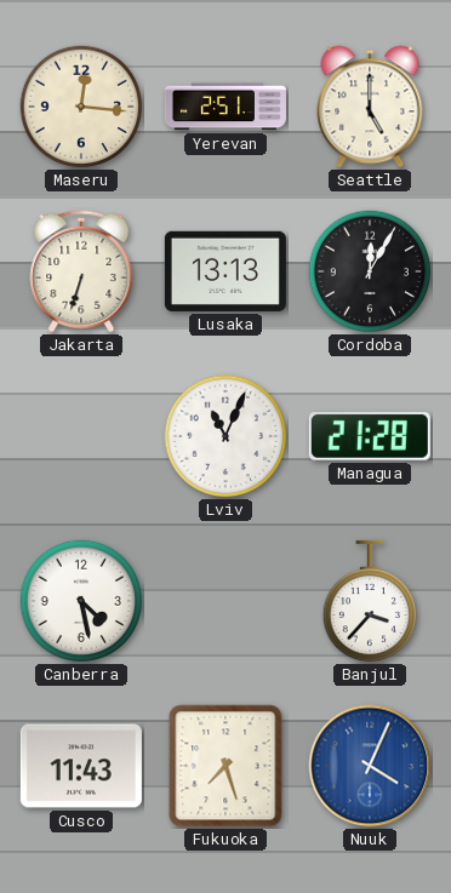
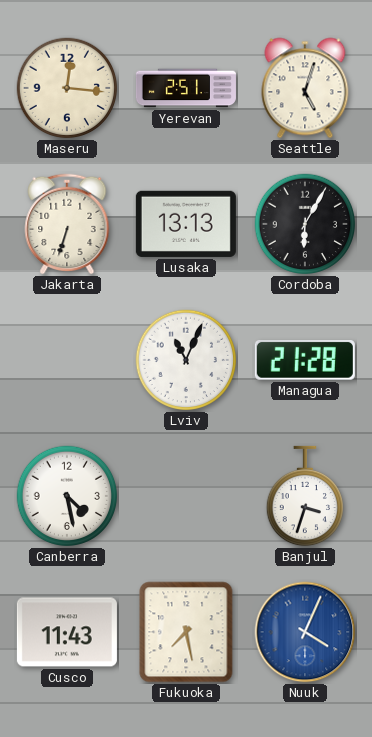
Seattle: 5:00 -> 5:03 (305, 88)
Cordoba: 12:05 -> 6:05 (305, 224)
Banjul: 3:37 -> 3:33 (304, 496)
Fukuoka: 7:27 -> 7:28 (186, 632)
